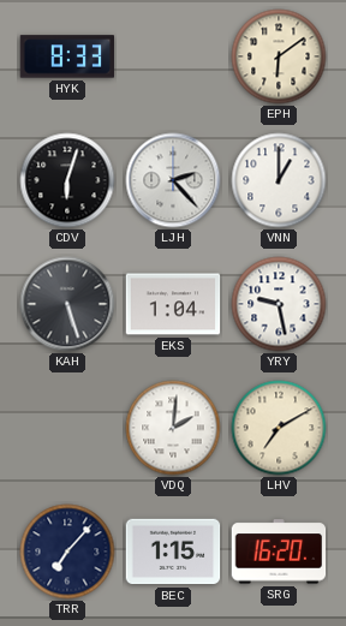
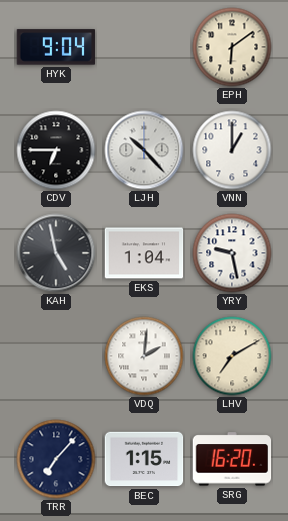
HYK: 8:33 -> 9:04 (56, 47)
CDV: 6:03 -> 6:45 (56, 150)
LJH: 2:23 -> 10:23 (144, 150)
KAH: 5:27 -> 4:58 (56, 253)
